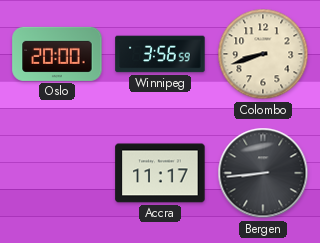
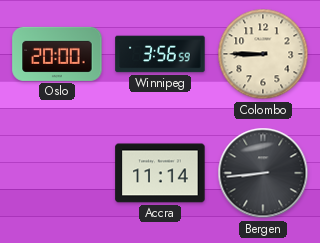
Colombo: 8:42 -> 8:45 (263, 54)
Accra: 11:17 -> 11:14 (160, 173)
